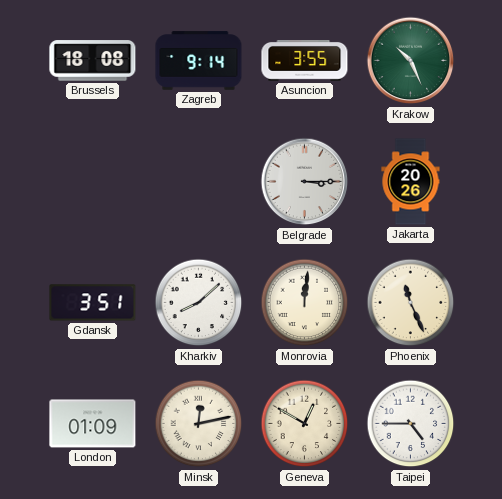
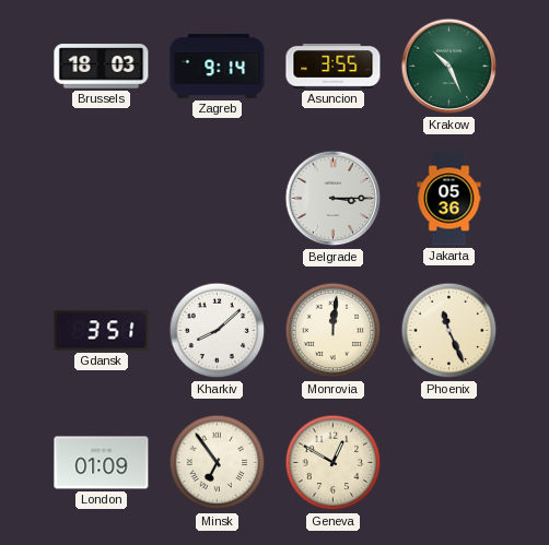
Brussels: 18:08 -> 18:03 (102, 67)
Jakarta: 20:26 -> 05:36 (449, 199)
Minsk: 12:13 -> 6:54 (218, 463)
Taipei: 4:45 -> none (411, 424)
